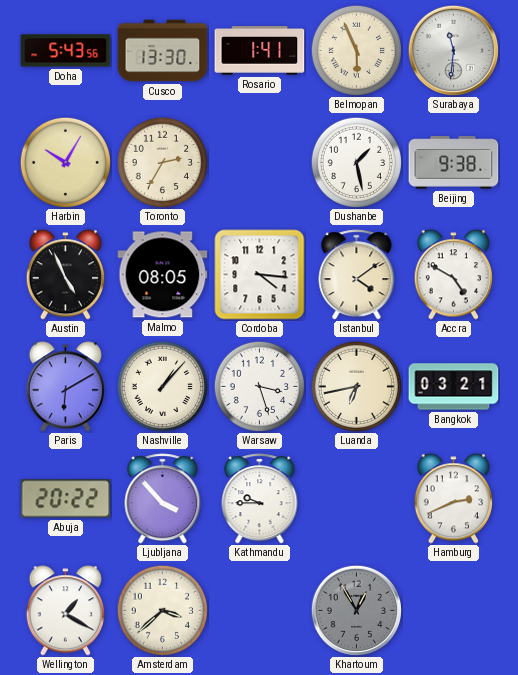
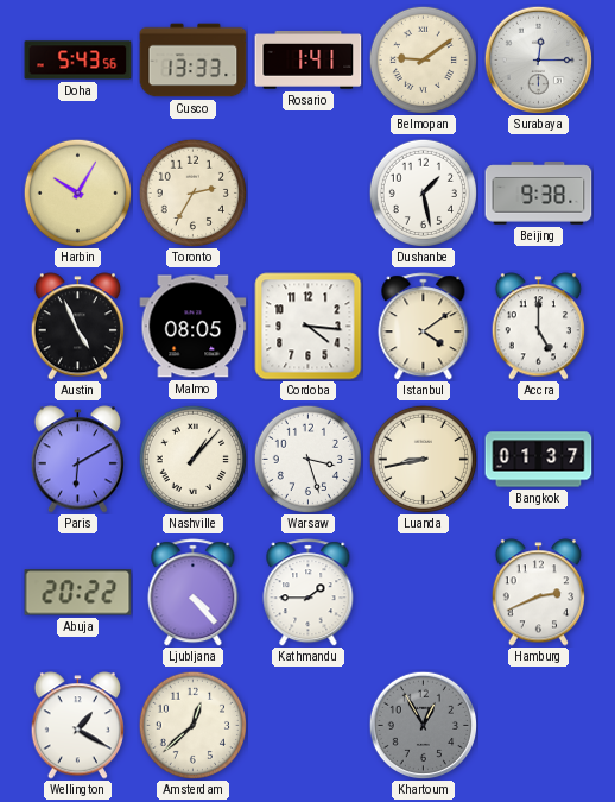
Cusco: 13:30 -> 13:33 (194, 61)
Belmopan: 5:56 -> 9:09 (423, 59)
Surabaya: 11:31 -> 12:15 (538, 59)
Accra: 4:50 -> 5:00 (538, 327)
Luanda: 6:43 -> 8:43 (423, 459)
Bangkok: 03:21 -> 01:37 (539, 460)
Ljubljana: 3:53 -> 4:23 (194, 593)
Kathmandu: 9:45 -> 1:45 (309, 593)
Amsterdam: 3:38 -> 12:38 (192, 725)
